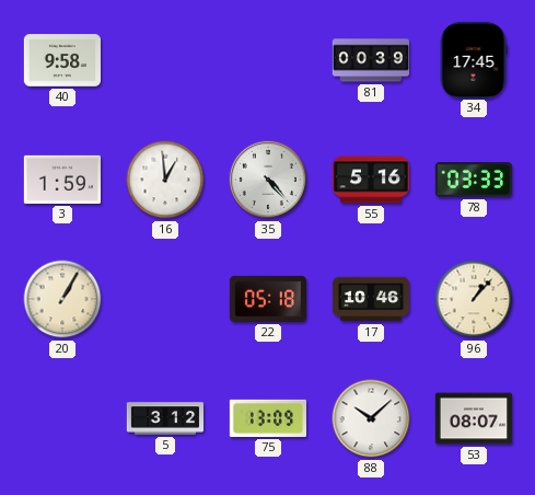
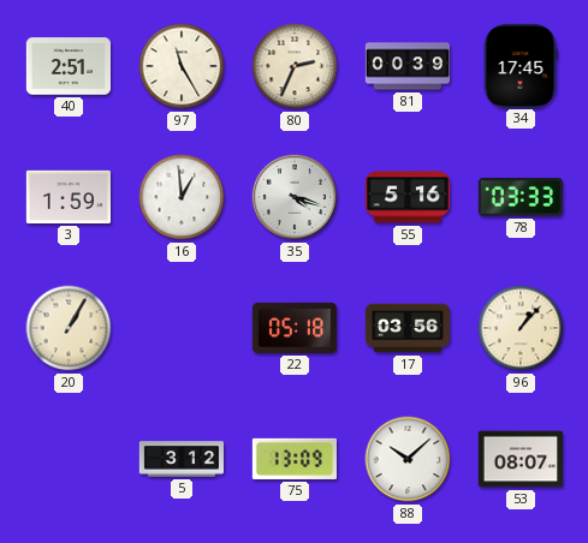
40: 9:58 -> 2:51 (67, 66)
97: none -> 11:25 (182, 66)
80: none -> 2:34 (295, 66)
35: 4:23 -> 4:18 (295, 197)
17: 10:46 -> 03:56 (408, 328)
